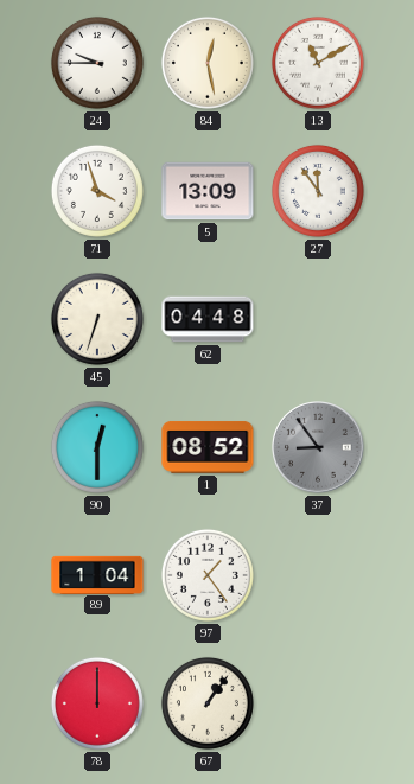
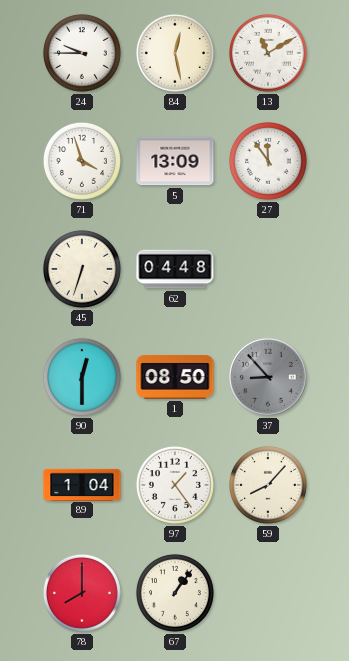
1: 08:52 -> 08:50 (175, 377)
37: 8:54 -> 8:53 (268, 377)
59: none -> 8:07 (268, 485)
78: 12:00 -> 8:00 (82, 593)
